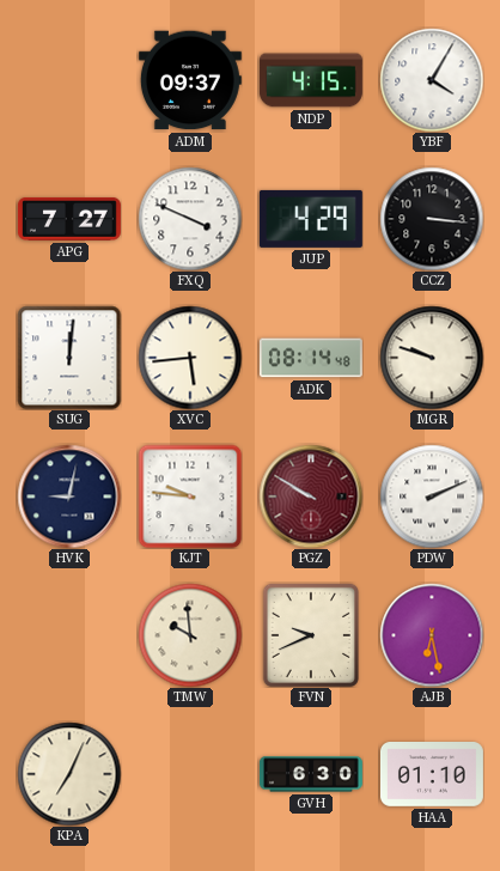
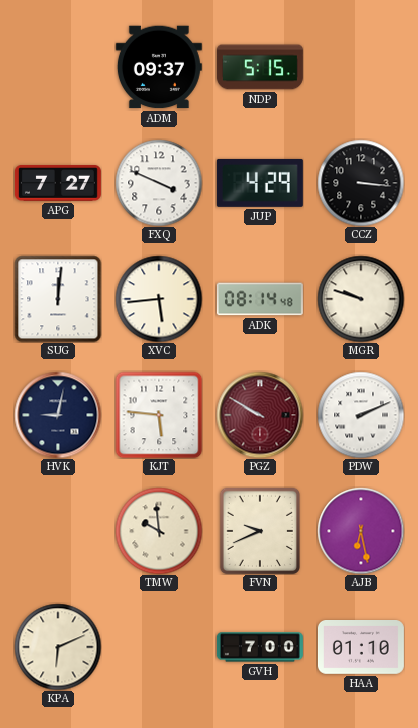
NDP: 4:15 -> 5:15 (260, 67)
YBF: 4:05 -> none (432, 80)
KJT: 9:46 -> 5:46 (159, 415)
KPA: 7:04 -> 6:11 (58, 647)
GVH: 6:30 -> 7:00 (260, 647)
